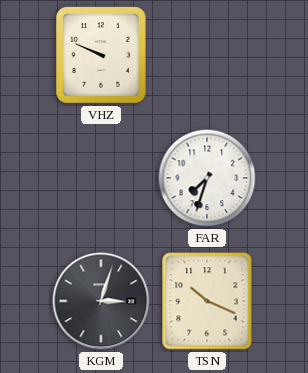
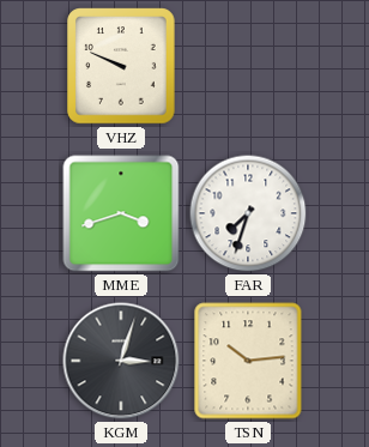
MME: none -> 3:42 (121, 213)
TSN: 10:19 -> 10:14 (248, 361)
